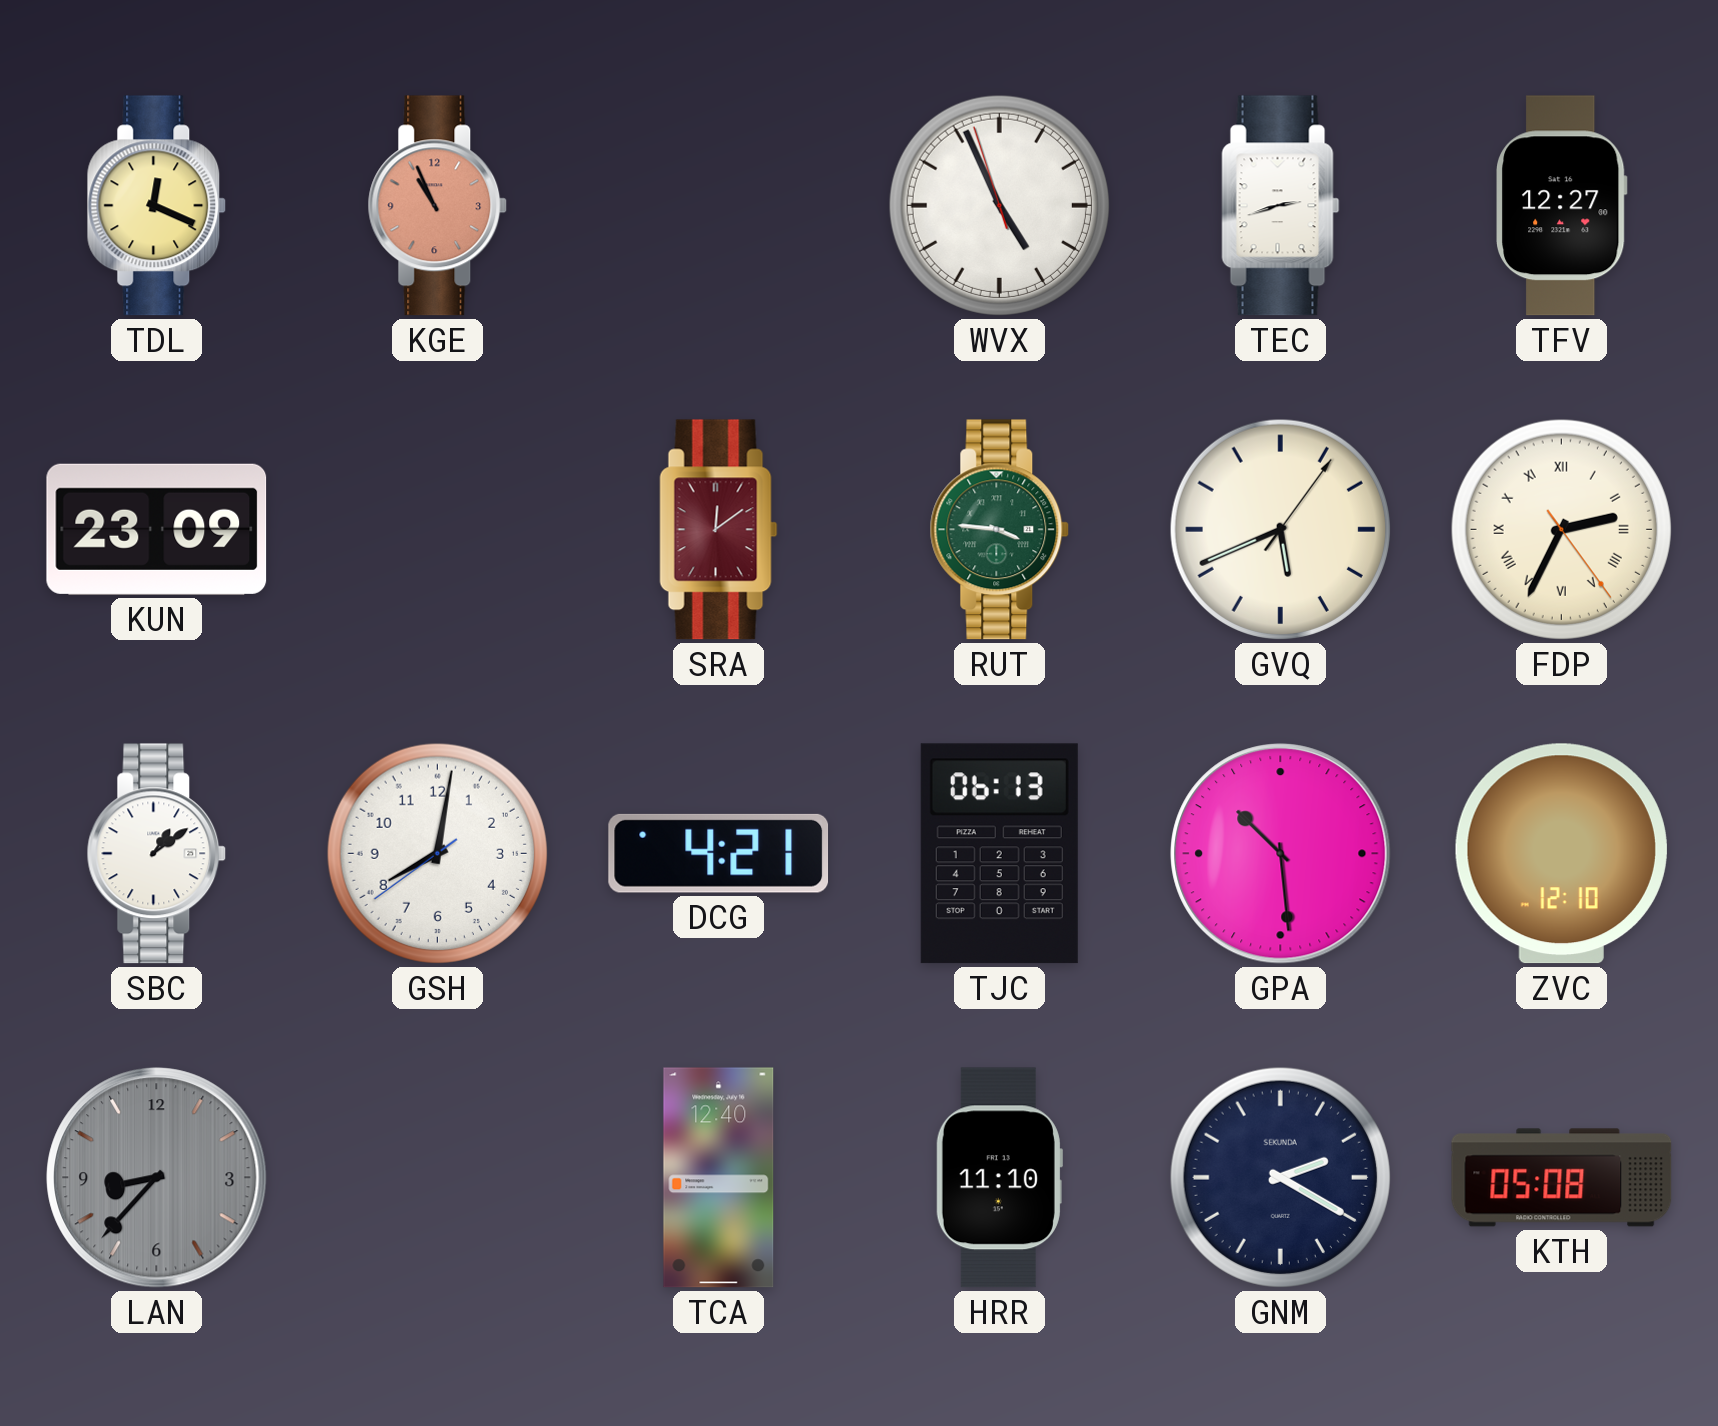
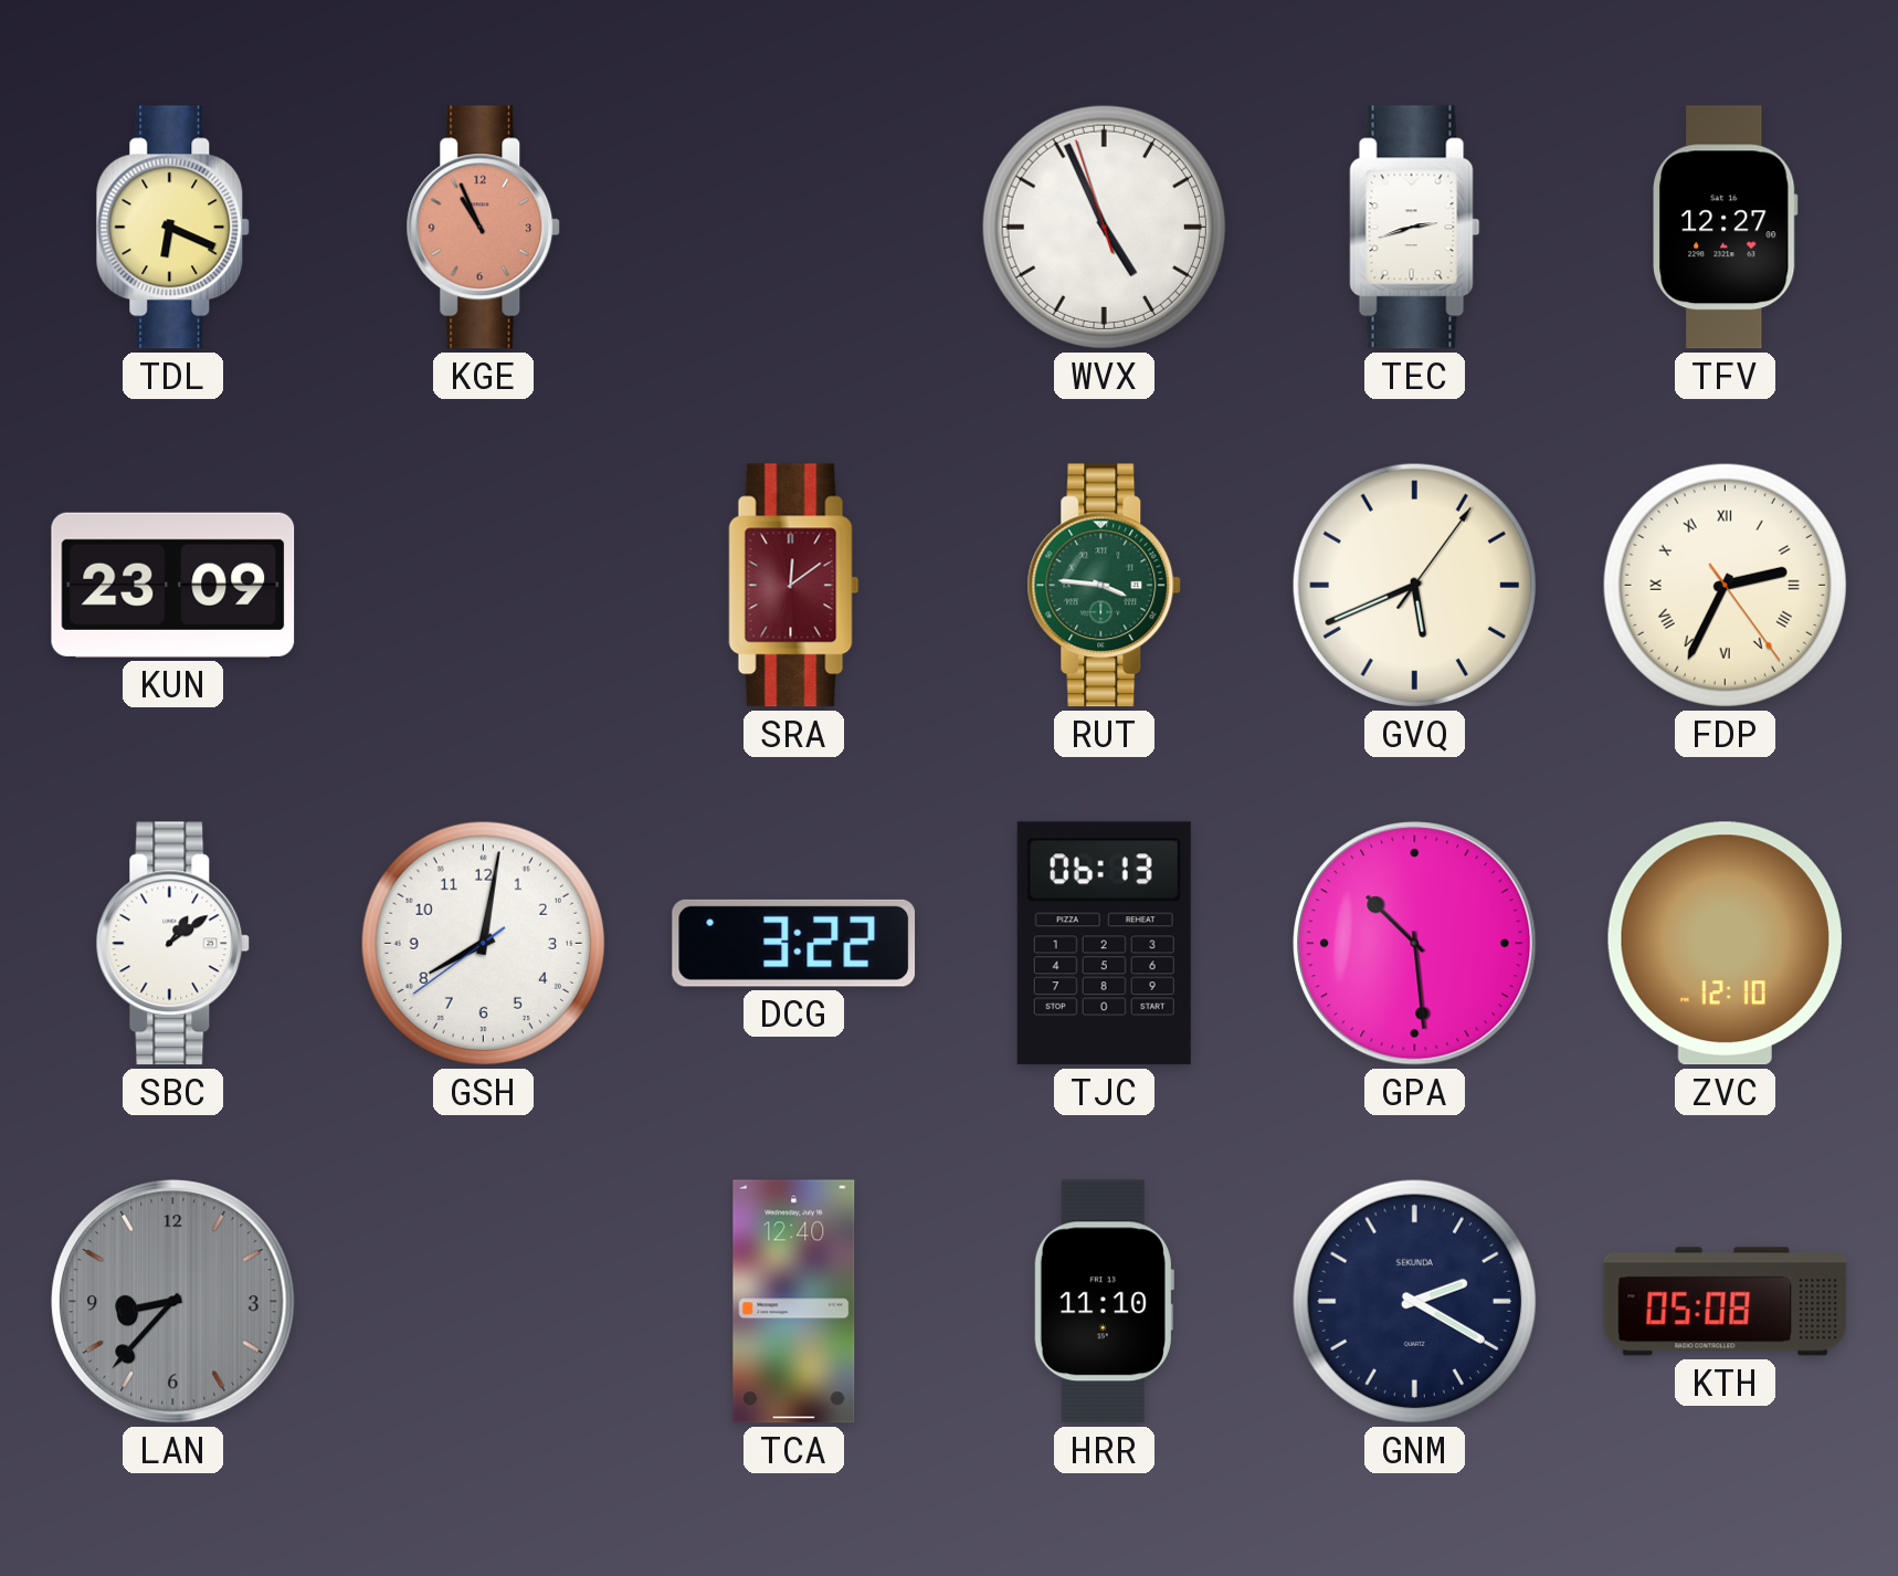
TDL: 12:19 -> 6:19 (173, 228)
DCG: 4:21 -> 3:22 (794, 943)
